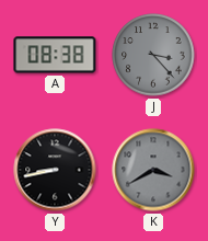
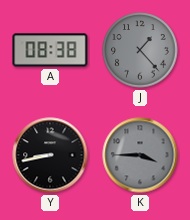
J: 3:23 -> 1:23 (140, 50)
K: 3:40 -> 3:45 (140, 155)
